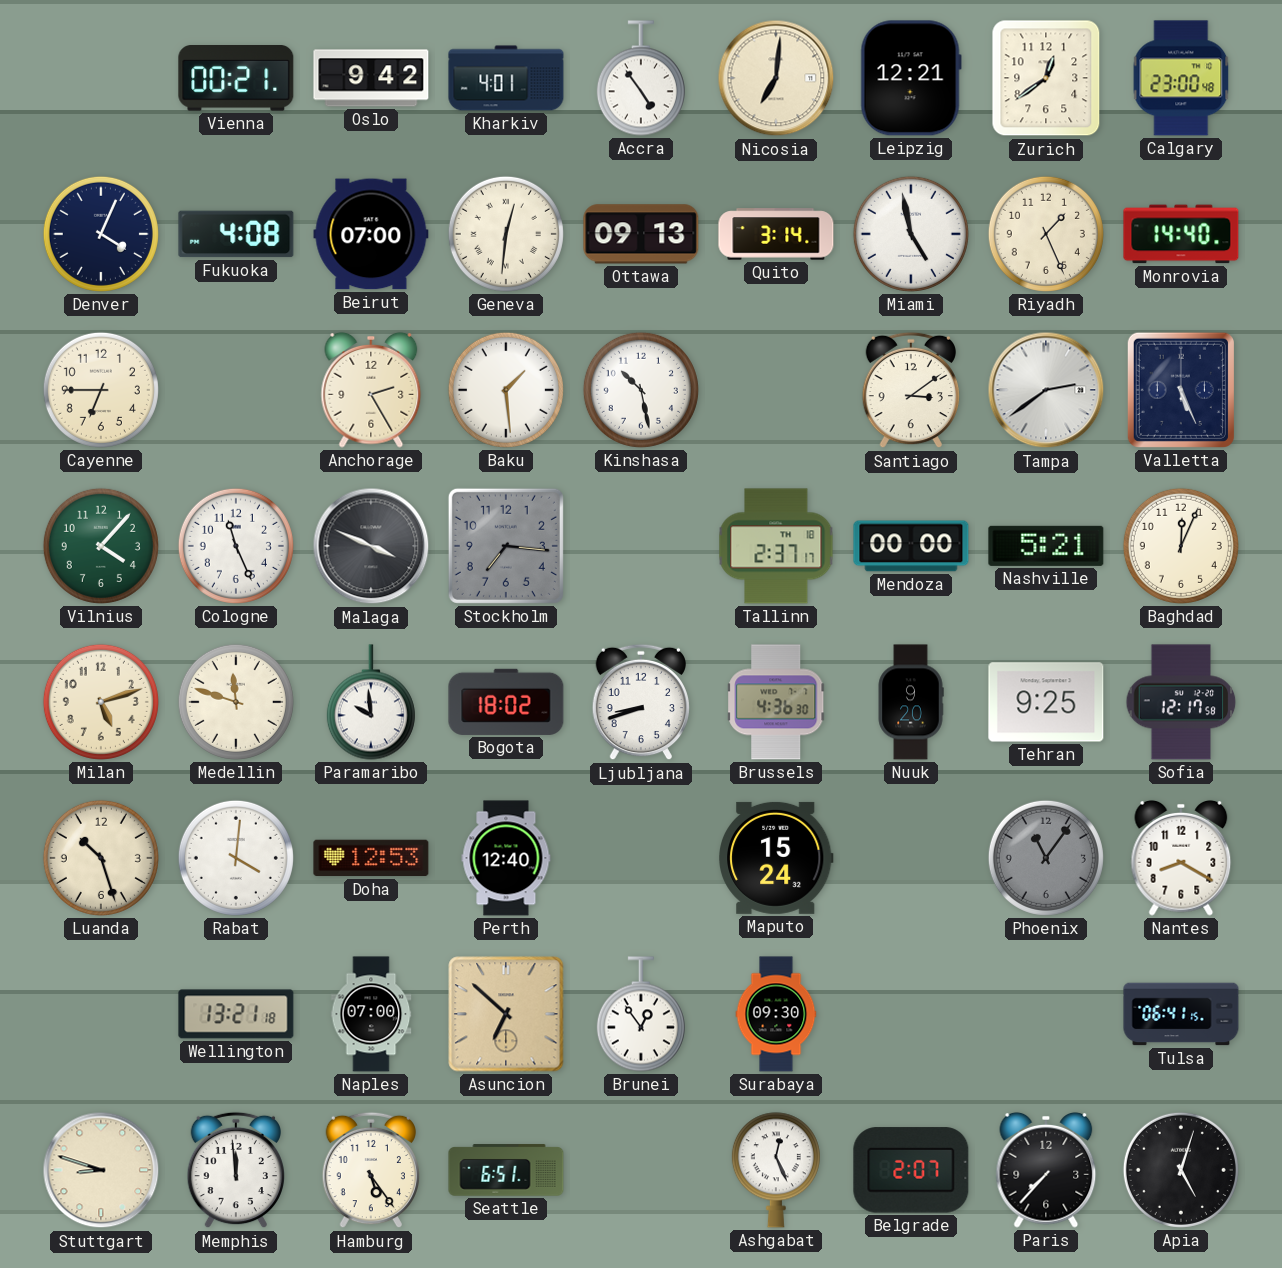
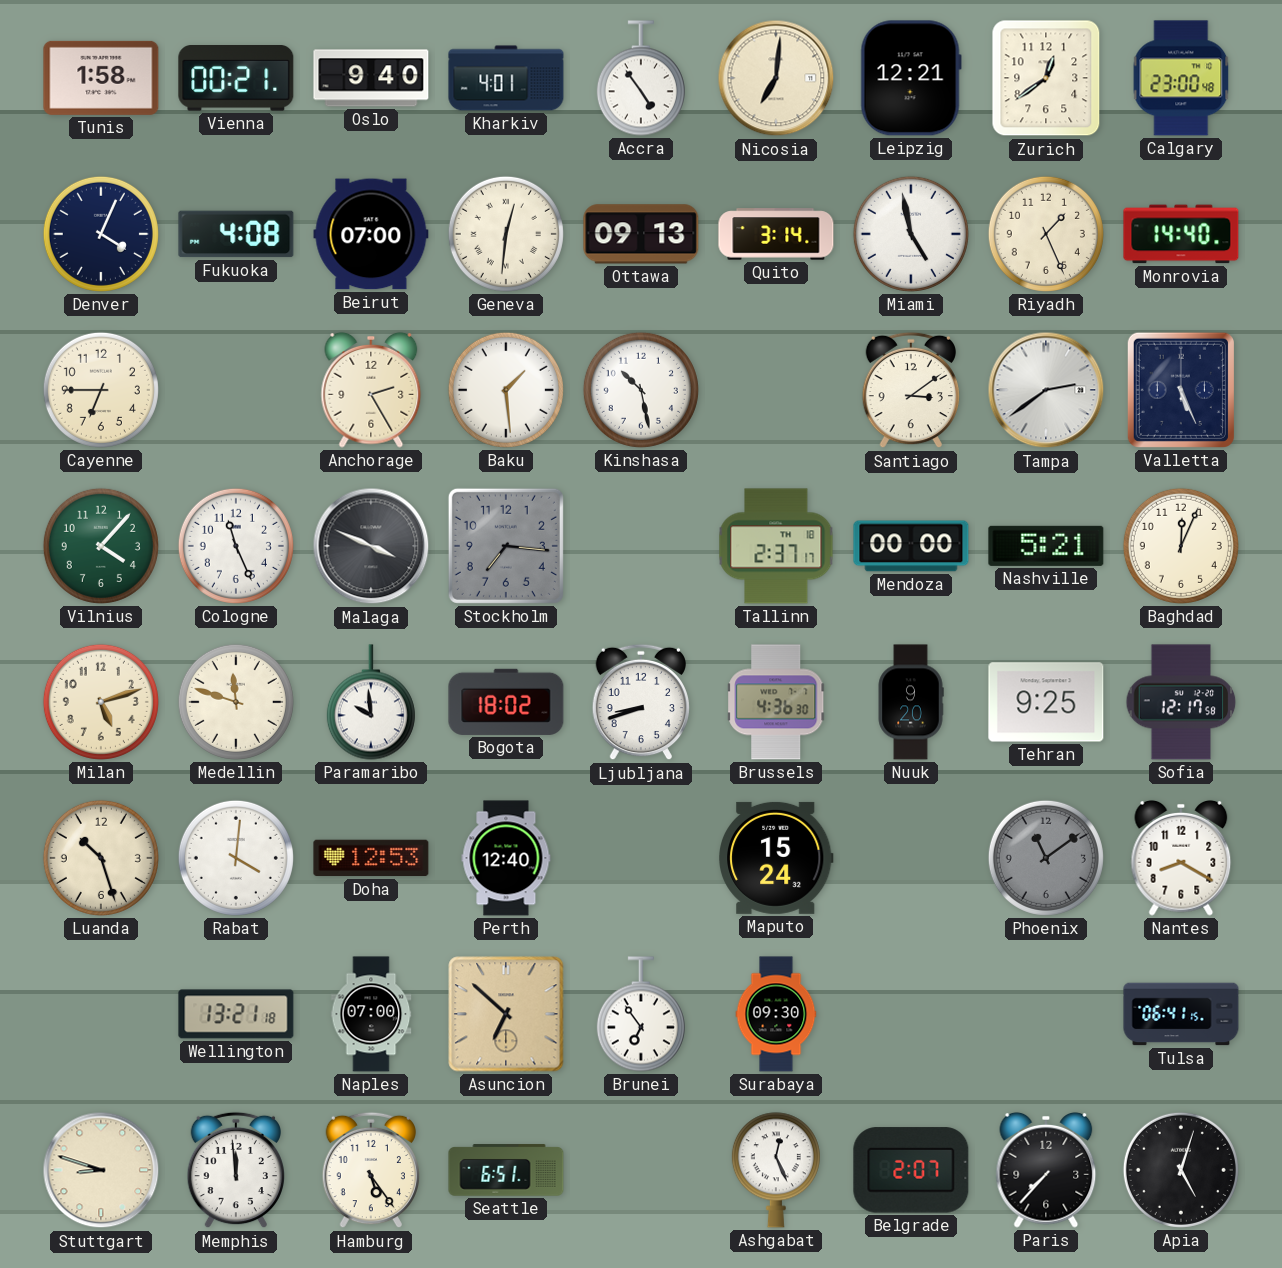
Tunis: none -> 1:58 (101, 78)
Oslo: 9:42 -> 9:40 (371, 78)
Phoenix: 11:06 -> 11:09 (1046, 858)
Brunei: 12:54 -> 6:54 (641, 1014)
